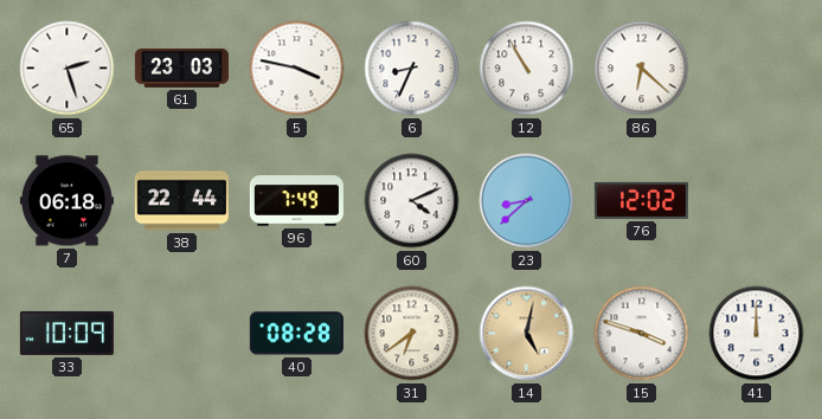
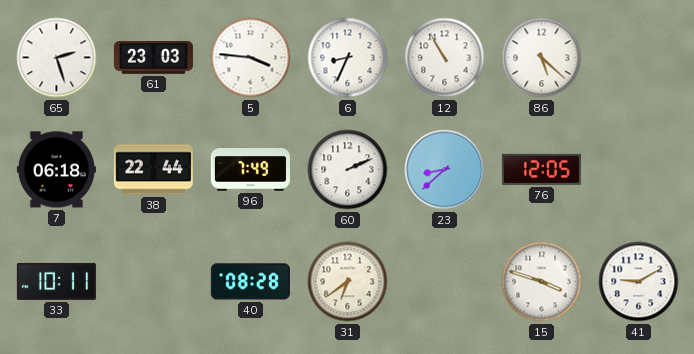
5: 3:47 -> 3:46 (251, 58)
86: 6:22 -> 5:22 (542, 58)
60: 4:11 -> 2:11 (348, 170)
76: 12:02 -> 12:05 (541, 169)
33: 10:09 -> 10:11 (56, 281)
14: 5:02 -> none (527, 334)
41: 12:00 -> 9:10 (639, 282)
